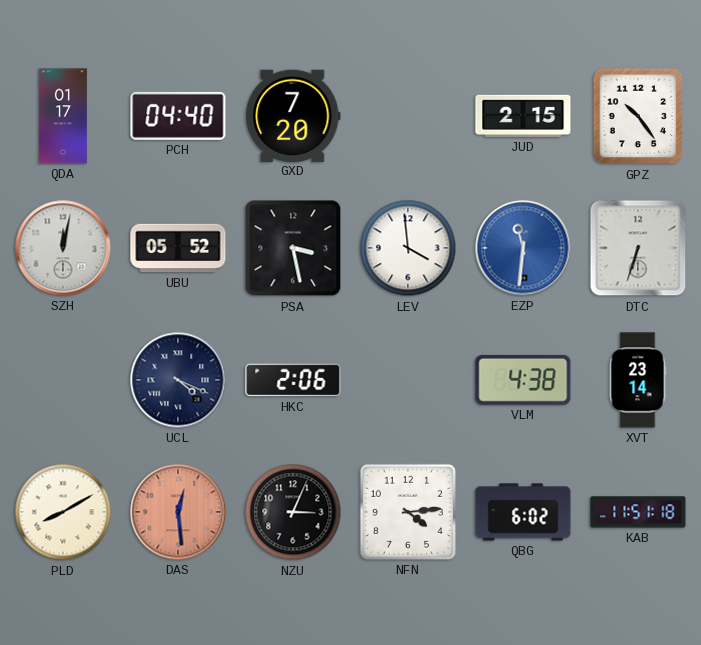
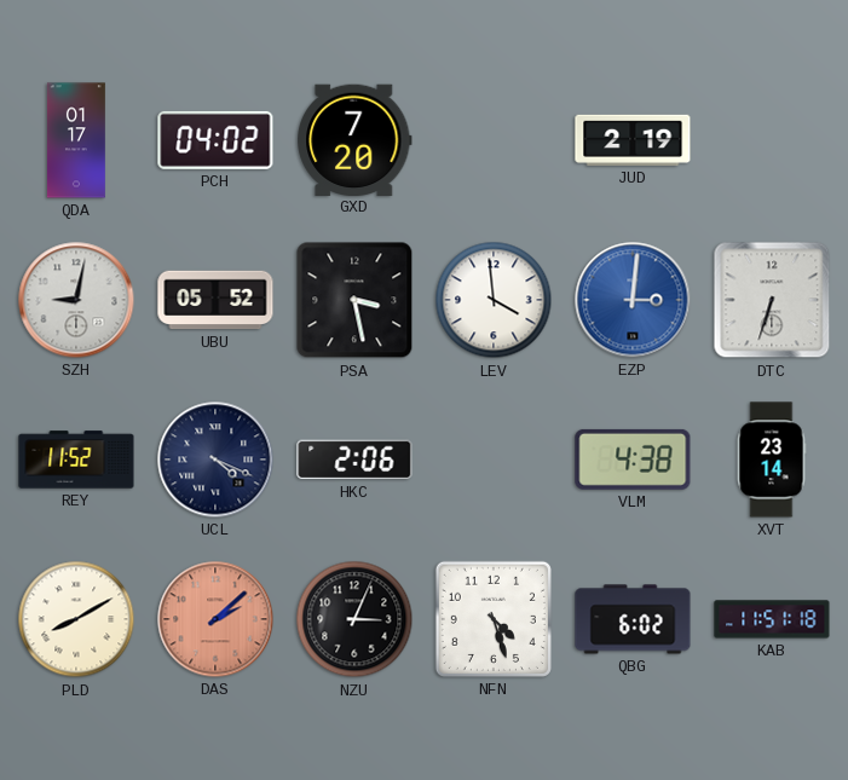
PCH: 04:40 -> 04:02 (215, 140)
JUD: 2:15 -> 2:19 (633, 140)
GPZ: 10:24 -> none (638, 116)
SZH: 12:02 -> 9:02 (76, 300)
EZP: 11:31 -> 3:01 (633, 300)
REY: none -> 11:52 (76, 460)
DAS: 12:29 -> 2:08 (215, 619)
NFN: 4:14 -> 4:27 (494, 619)
